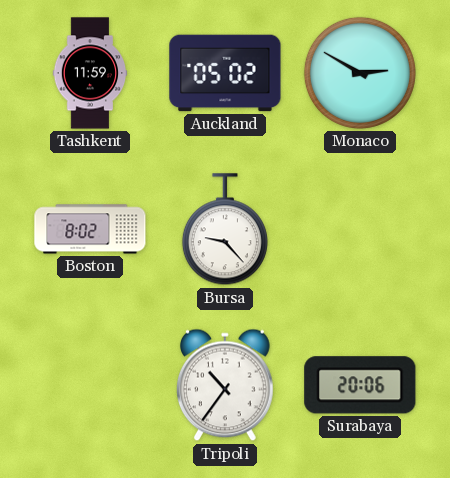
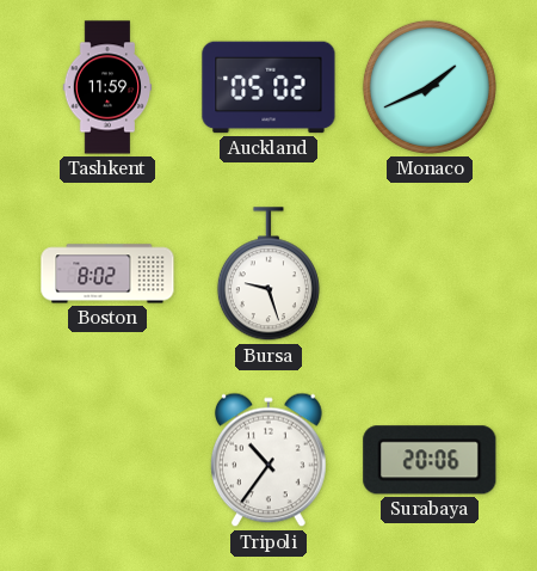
Monaco: 2:50 -> 1:41 (430, 87)
Bursa: 9:23 -> 9:27 (268, 275)
